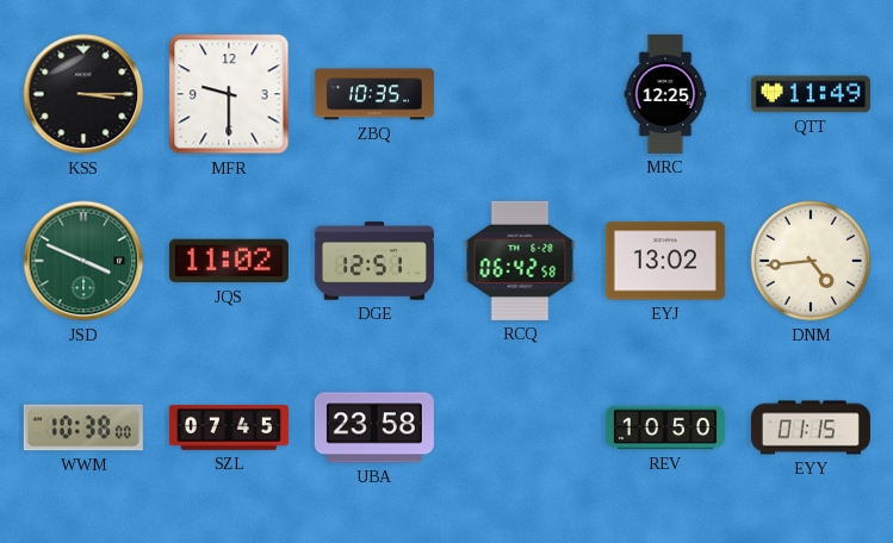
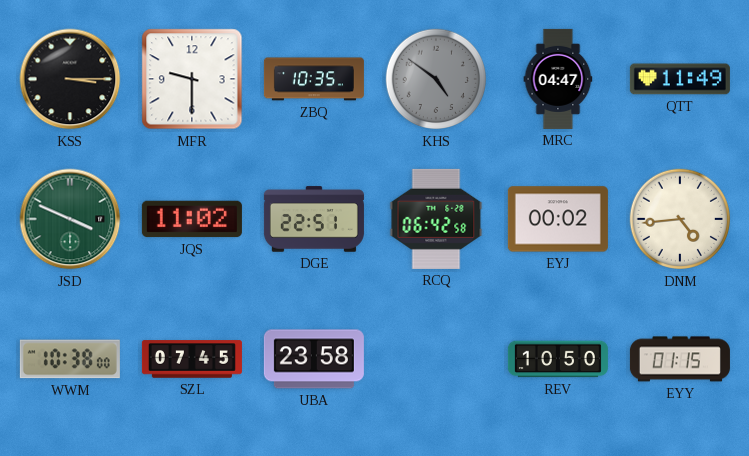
KHS: none -> 4:51 (436, 79)
MRC: 12:25 -> 04:47 (558, 79)
DGE: 12:51 -> 22:51 (314, 219)
EYJ: 13:02 -> 00:02 (558, 219)
